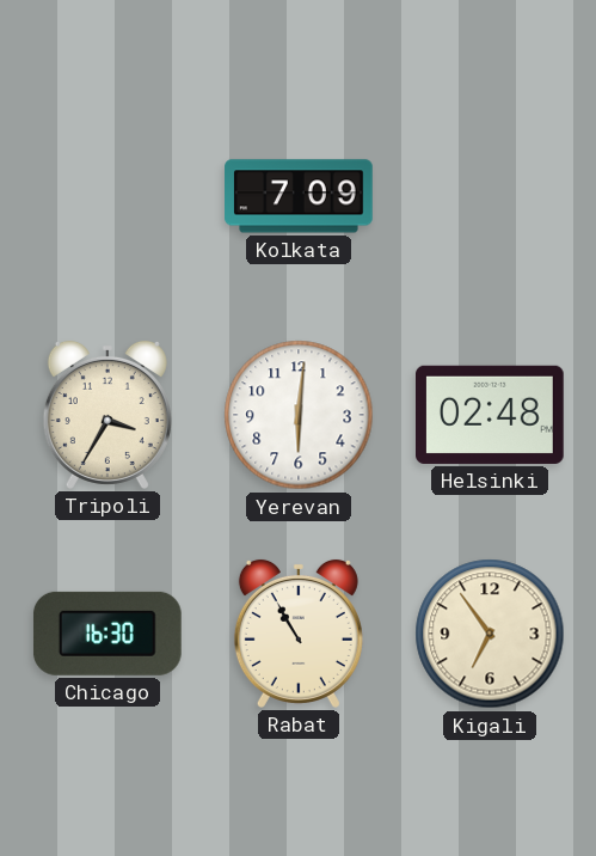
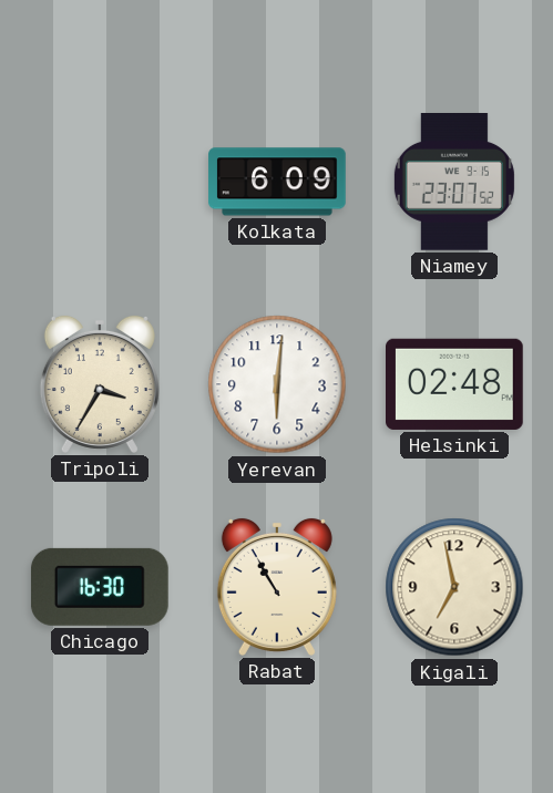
Kolkata: 7:09 -> 6:09 (277, 182)
Niamey: none -> 23:07 (454, 183)
Kigali: 6:54 -> 6:58 (454, 587)
